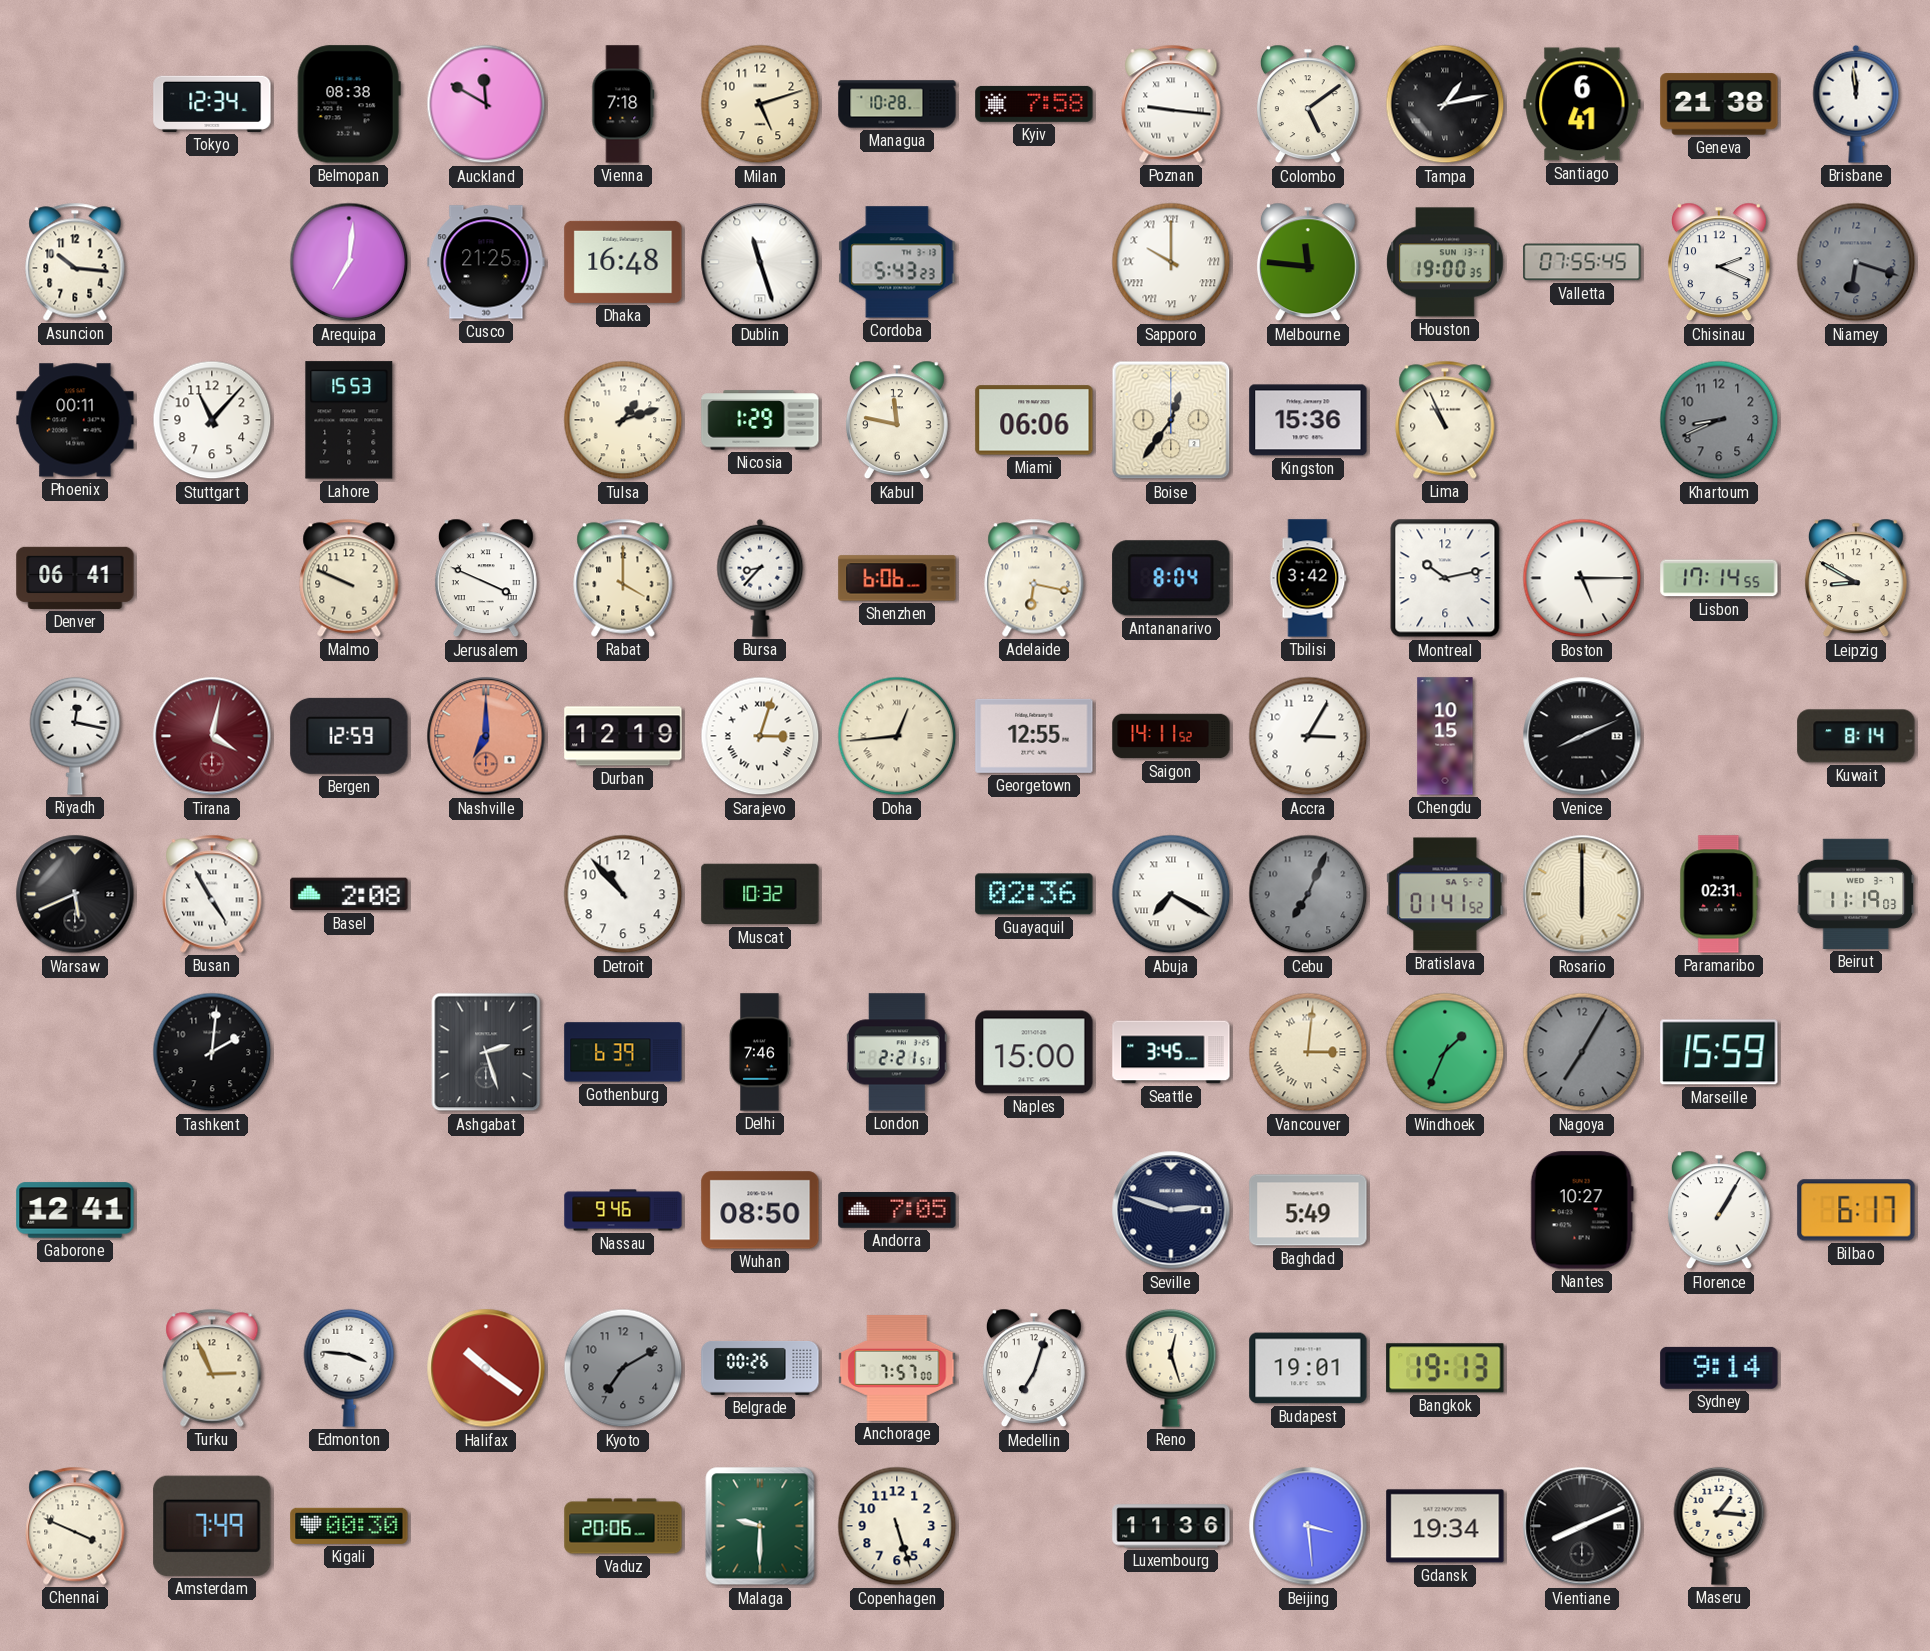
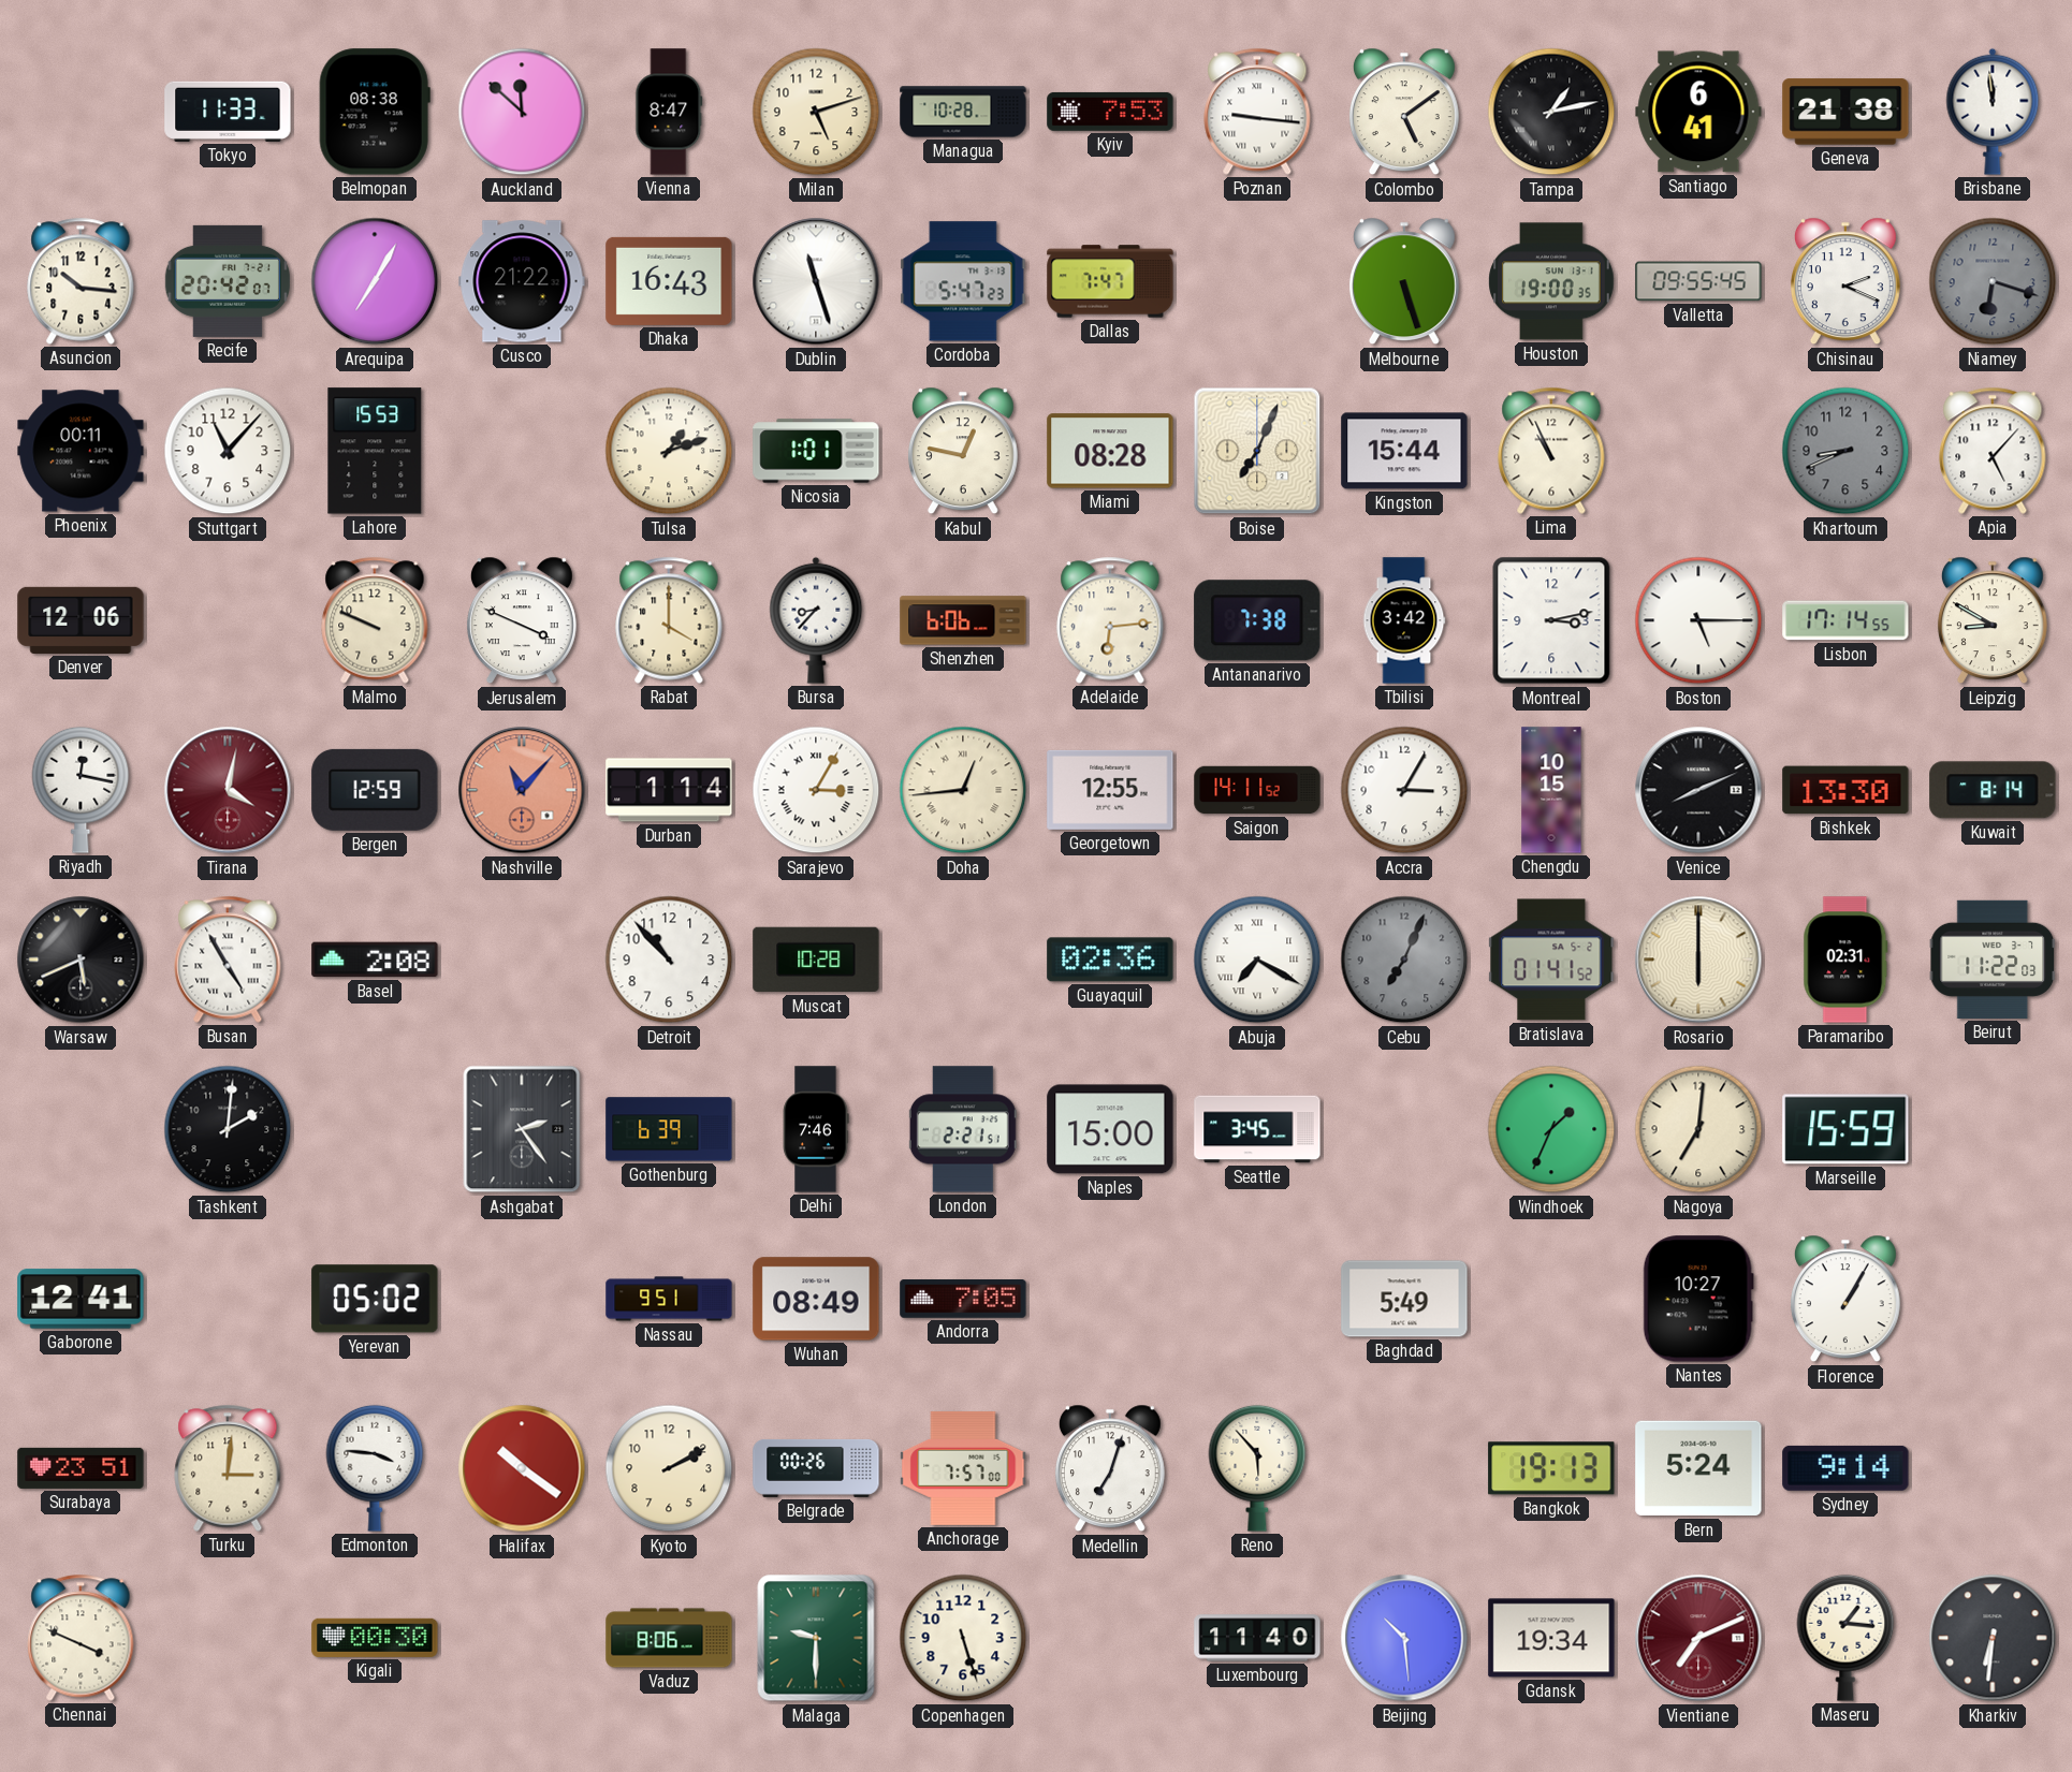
Tokyo: 12:34 -> 11:33 (228, 112)
Auckland: 11:50 -> 11:52 (522, 112)
Vienna: 7:18 -> 8:47 (669, 112)
Kyiv: 7:58 -> 7:53 (1110, 112)
Recife: none -> 20:42 (228, 281)
Arequipa: 7:01 -> 7:05 (375, 281)
Cusco: 21:25 -> 21:22 (522, 281)
Dhaka: 16:48 -> 16:43 (669, 281)
Cordoba: 5:43 -> 5:47 (963, 281)
Dallas: none -> 7:47 (1110, 281)
Sapporo: 10:00 -> none (1171, 262)
Melbourne: 11:46 -> 5:27 (1404, 281)
Valletta: 07:55 -> 09:55 (1698, 281)
Nicosia: 1:29 -> 1:01 (816, 451)
Kabul: 11:47 -> 12:47 (963, 451)
Miami: 06:06 -> 08:28 (1110, 451)
Boise: 12:36 -> 7:04 (1257, 451)
Kingston: 15:36 -> 15:44 (1404, 451)
Apia: none -> 5:07 (1993, 451)
Denver: 06:41 -> 12:06 (81, 620)
Adelaide: 6:17 -> 6:14 (1110, 620)
Antananarivo: 8:04 -> 7:38 (1257, 620)
Montreal: 10:13 -> 3:13 (1551, 620)
Nashville: 7:00 -> 11:07 (522, 790)
Durban: 12:19 -> 1:14 (669, 790)
Sarajevo: 3:03 -> 3:05 (816, 790)
Bishkek: none -> 13:30 (1845, 790)
Muscat: 10:32 -> 10:28 (816, 960)
Beirut: 11:19 -> 11:22 (1993, 960)
Ashgabat: 2:27 -> 2:24 (522, 1129)
Vancouver: 3:01 -> none (1308, 1052)
Nagoya: 7:05 -> 7:01 (1698, 1129)
Nagoya dial: grey -> cream (1698, 1129)
Yerevan: none -> 05:02 (375, 1299)
Nassau: 9:46 -> 9:51 (669, 1299)
Wuhan: 08:50 -> 08:49 (816, 1299)
Seville: 2:48 -> none (1171, 1210)
Bilbao: 6:17 -> none (1856, 1210)
Surabaya: none -> 23:51 (81, 1468)
Turku: 2:56 -> 3:01 (228, 1468)
Kyoto: 7:10 -> 2:10 (669, 1468)
Kyoto dial: grey -> cream (669, 1468)
Reno: 12:27 -> 5:53 (1257, 1468)
Budapest: 19:01 -> none (1308, 1368)
Bern: none -> 5:24 (1698, 1468)
Amsterdam: 7:49 -> none (212, 1526)
Vaduz: 20:06 -> 8:06 (669, 1638)
Luxembourg: 11:36 -> 11:40 (1257, 1638)
Beijing: 3:29 -> 10:29 (1404, 1638)
Vientiane: 8:11 -> 7:11 (1698, 1638)
Vientiane dial: black -> burgundy (1698, 1638)
Kharkiv: none -> 6:31 (1993, 1638)
